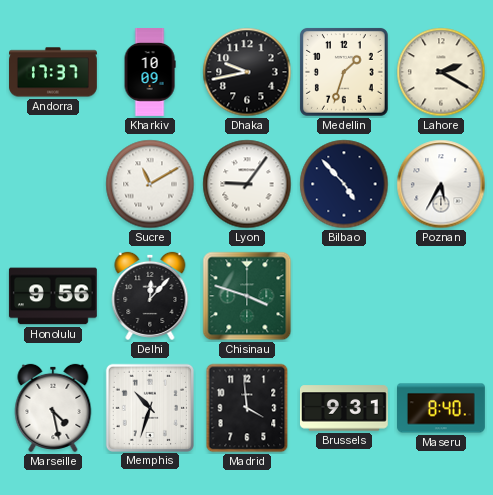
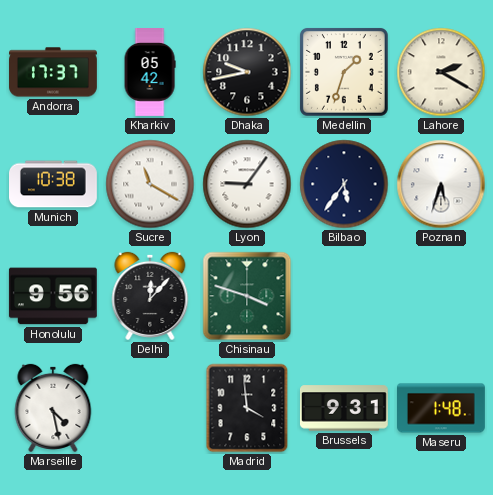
Kharkiv: 10:09 -> 05:42 (150, 73)
Munich: none -> 10:38 (54, 184)
Sucre: 11:10 -> 11:20 (150, 184)
Bilbao: 4:53 -> 5:36 (344, 184)
Poznan: 5:35 -> 5:33 (441, 184)
Memphis: 10:33 -> none (149, 407)
Maseru: 8:40 -> 1:48 (442, 408)
